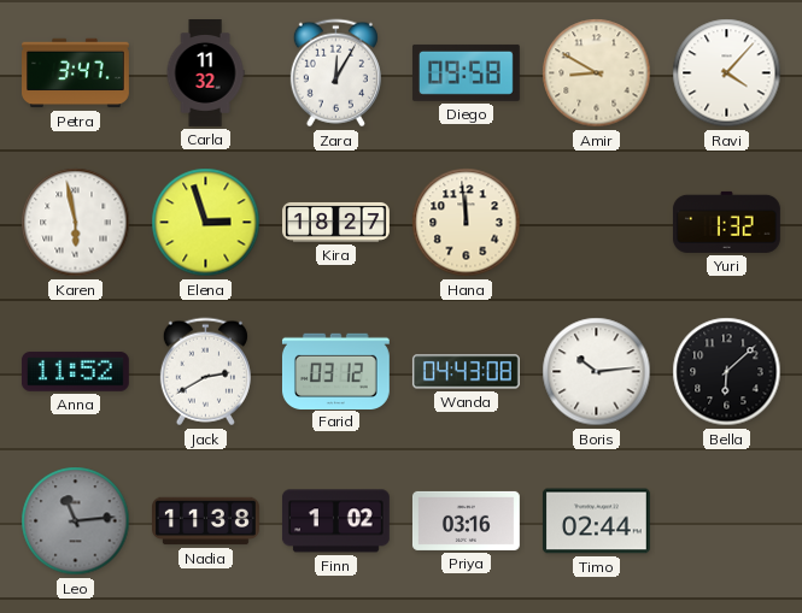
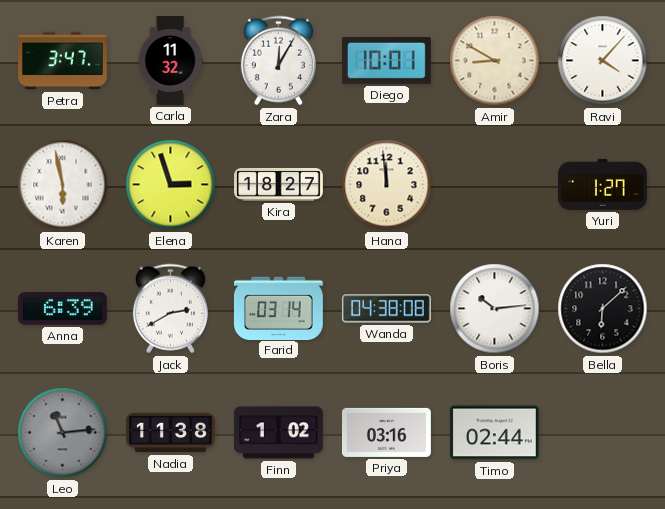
Diego: 09:58 -> 10:01 (386, 60)
Yuri: 1:32 -> 1:27 (602, 184)
Anna: 11:52 -> 6:39 (62, 309)
Farid: 03:12 -> 03:14 (278, 308)
Wanda: 04:43 -> 04:38 (386, 309)
